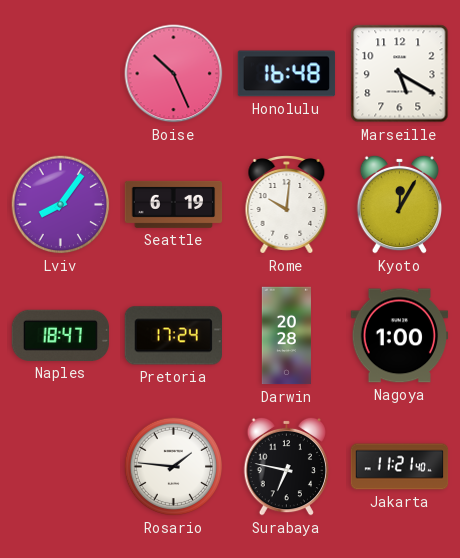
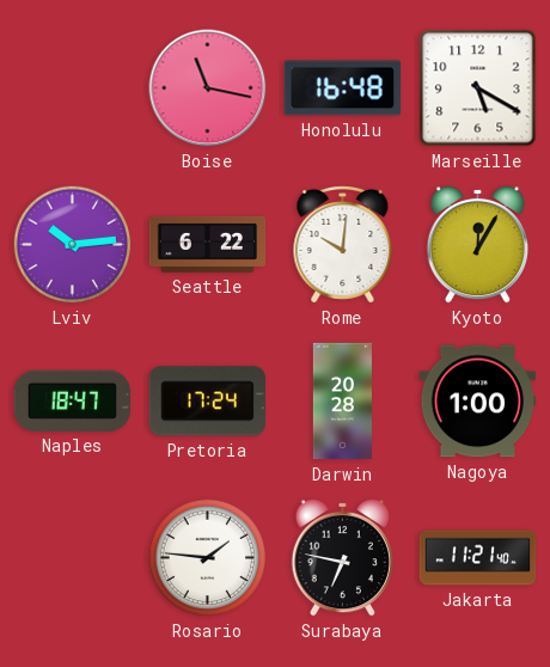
Boise: 10:26 -> 11:17 (208, 88)
Lviv: 8:06 -> 10:14 (73, 245)
Seattle: 6:19 -> 6:22 (208, 244)
